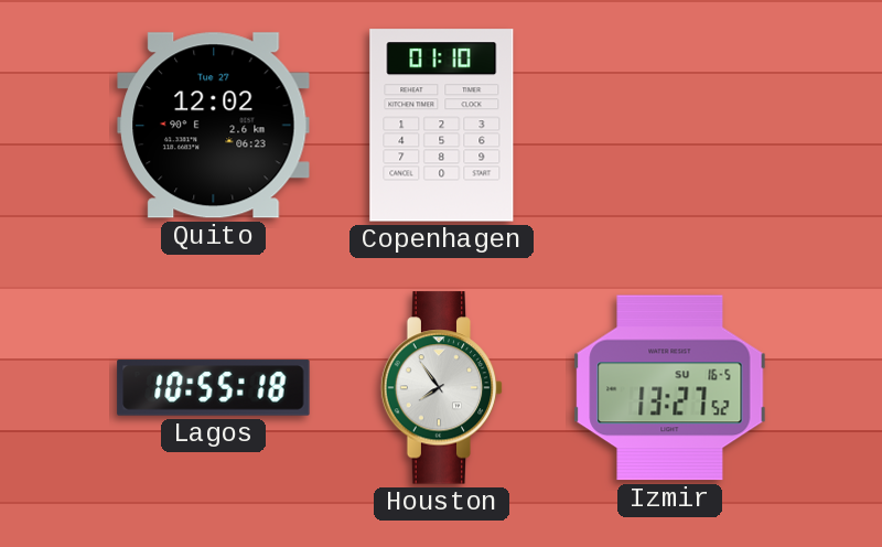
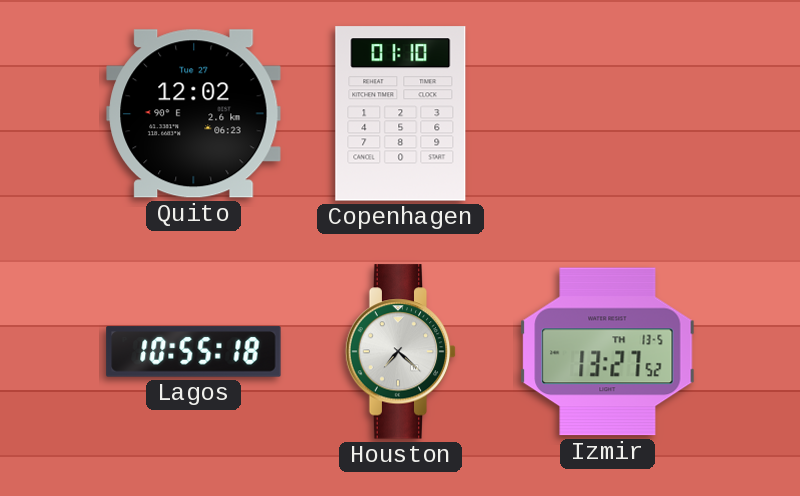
Houston: 7:54 -> 7:22 (401, 352)
Izmir date: SU 16-5 -> TH 13-5 (608, 352)
